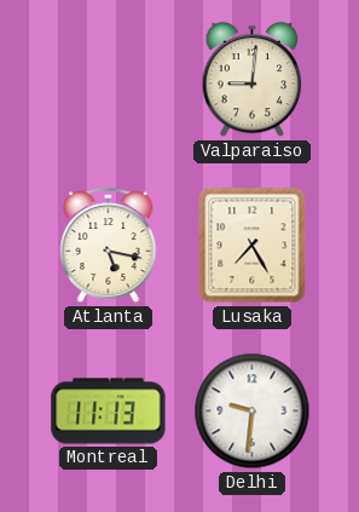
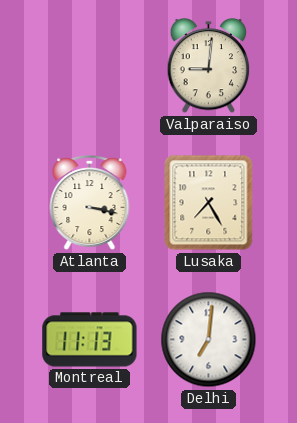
Atlanta: 5:17 -> 3:17 (90, 204)
Delhi: 9:31 -> 7:01 (209, 340)
